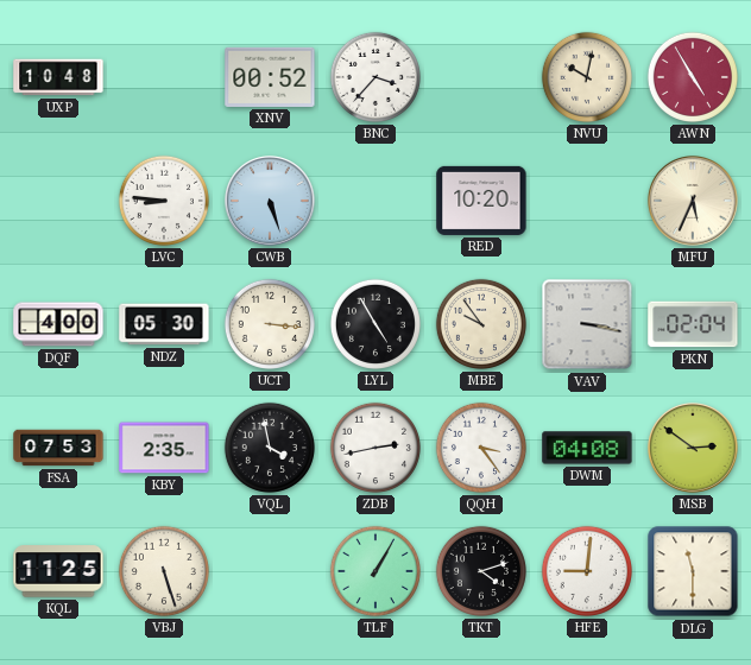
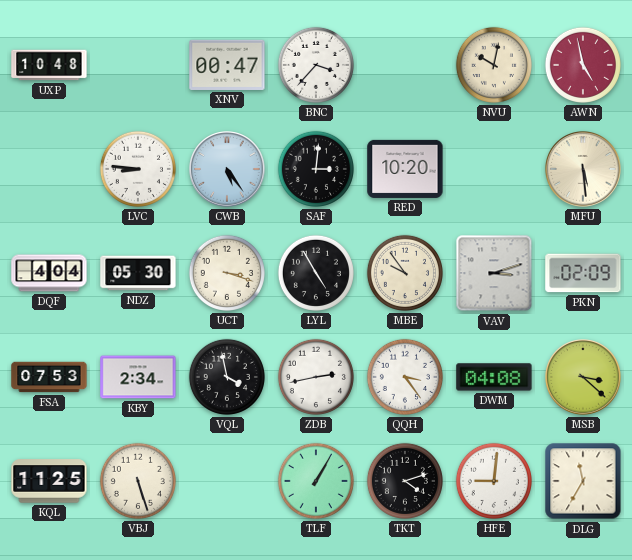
XNV: 00:52 -> 00:47 (227, 65)
AWN: 4:55 -> 4:58 (583, 65)
CWB: 5:27 -> 5:24 (227, 169)
SAF: none -> 3:01 (316, 169)
MFU: 5:34 -> 5:29 (583, 169)
DQF: 4:00 -> 4:04 (49, 273)
UCT: 3:16 -> 3:18 (227, 273)
VAV: 3:17 -> 3:12 (494, 273)
PKN: 02:04 -> 02:09 (583, 273)
KBY: 2:35 -> 2:34 (138, 377)
MSB: 2:51 -> 3:22 (583, 377)
DLG: 11:30 -> 11:35 (583, 481)
